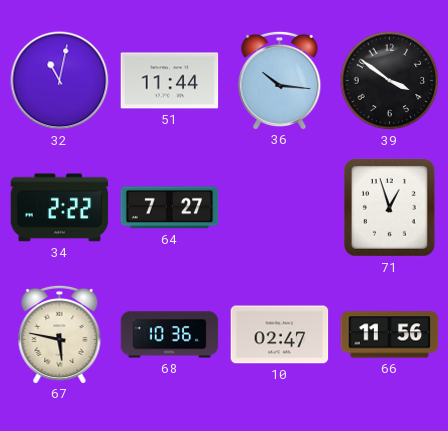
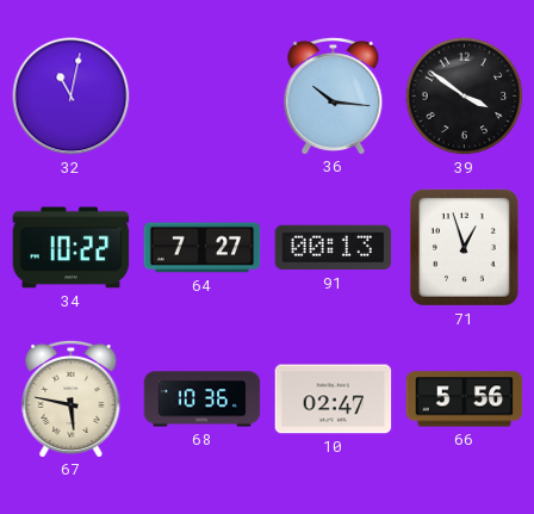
51: 11:44 -> none (170, 81)
34: 2:22 -> 10:22 (72, 248)
91: none -> 00:13 (334, 248)
66: 11:56 -> 5:56 (465, 400)
